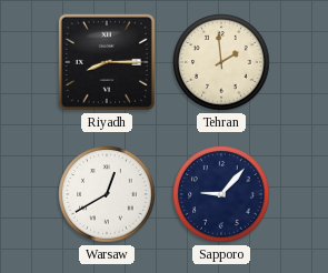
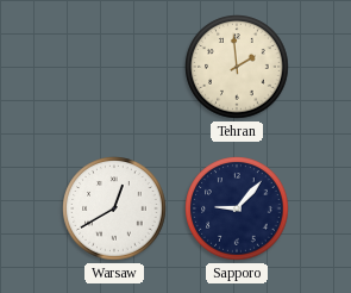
Riyadh: 8:15 -> none (107, 62)
